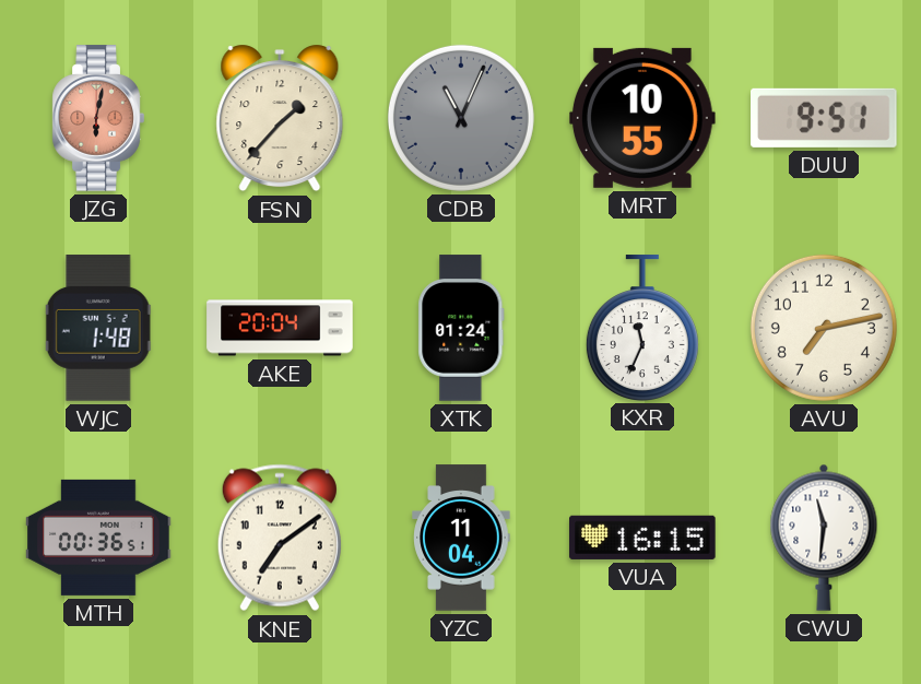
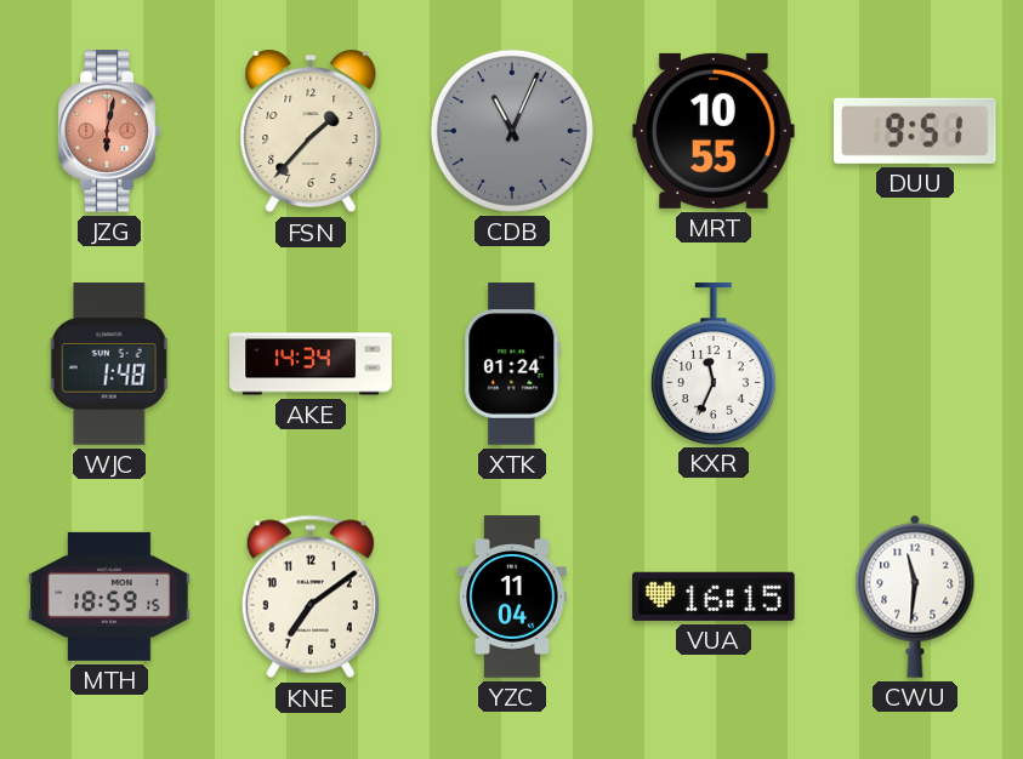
AKE: 20:04 -> 14:34 (311, 364)
AVU: 7:13 -> none (824, 328)
MTH: 00:36 -> 18:59 (109, 597)
